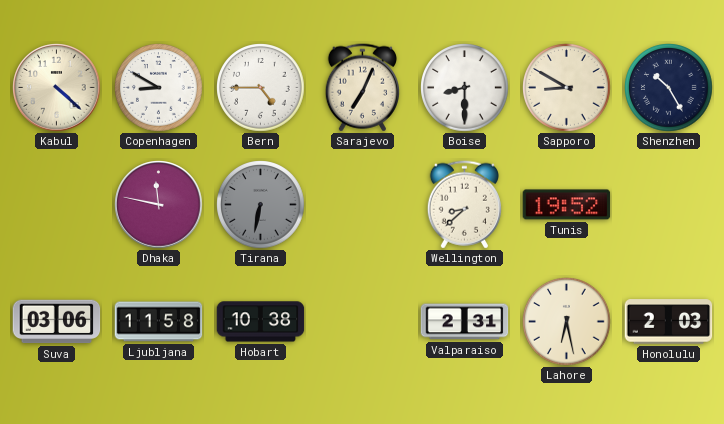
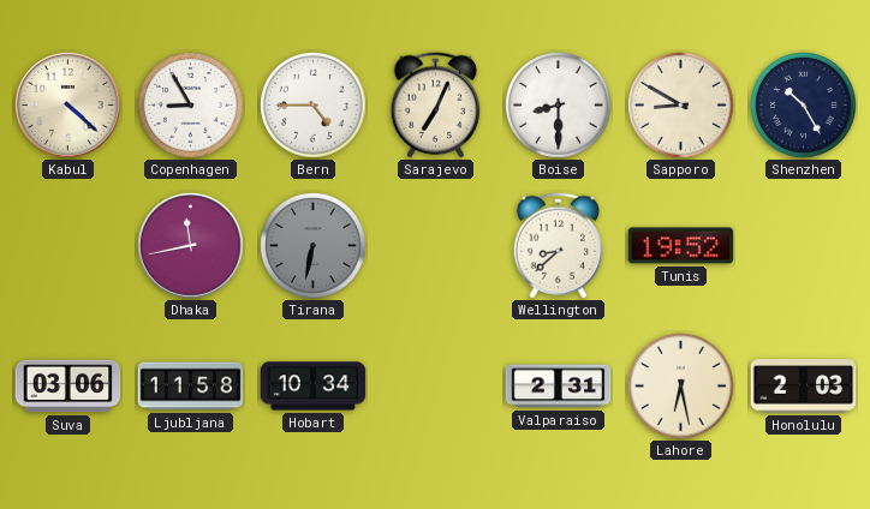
Copenhagen: 8:50 -> 8:55 (191, 106)
Dhaka: 11:47 -> 11:43 (191, 246)
Hobart: 10:38 -> 10:34 (314, 387)
